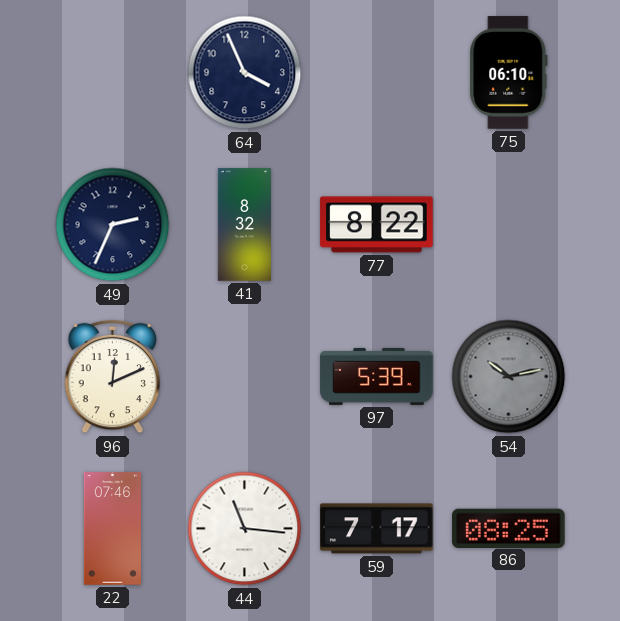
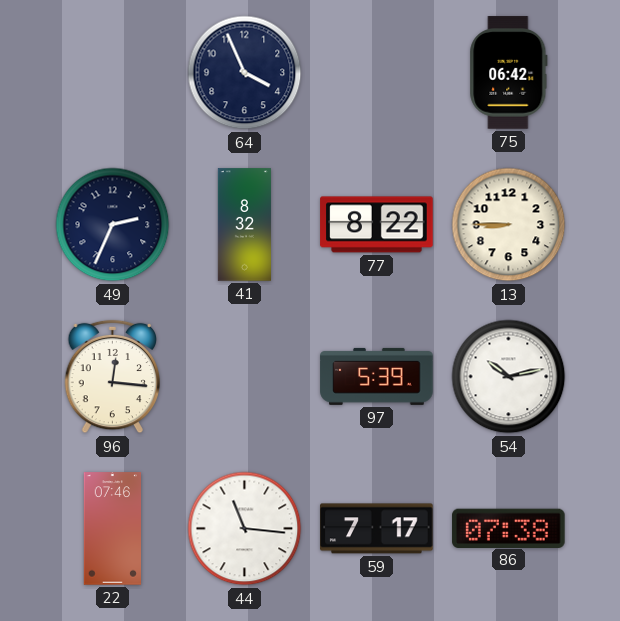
75: 06:10 -> 06:42 (509, 73)
13: none -> 8:45 (509, 225)
96: 12:11 -> 12:16 (113, 377)
54 dial: grey -> white (509, 377)
86: 08:25 -> 07:38 (509, 528)
